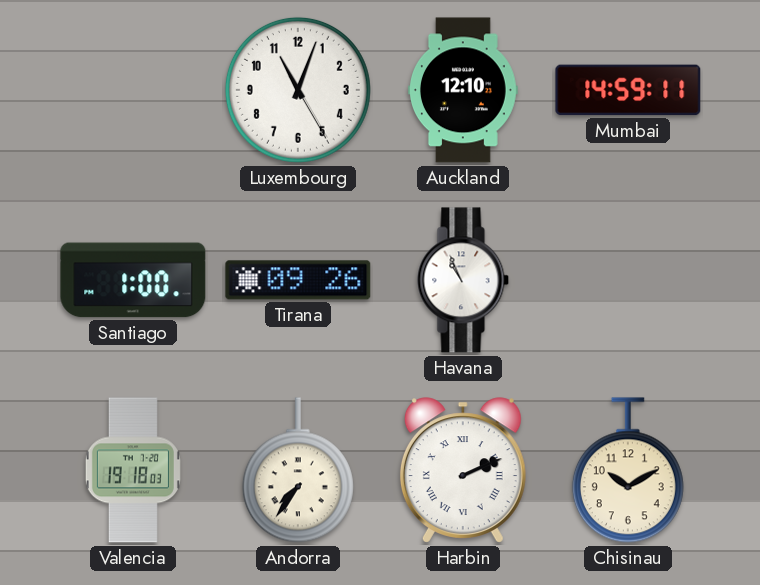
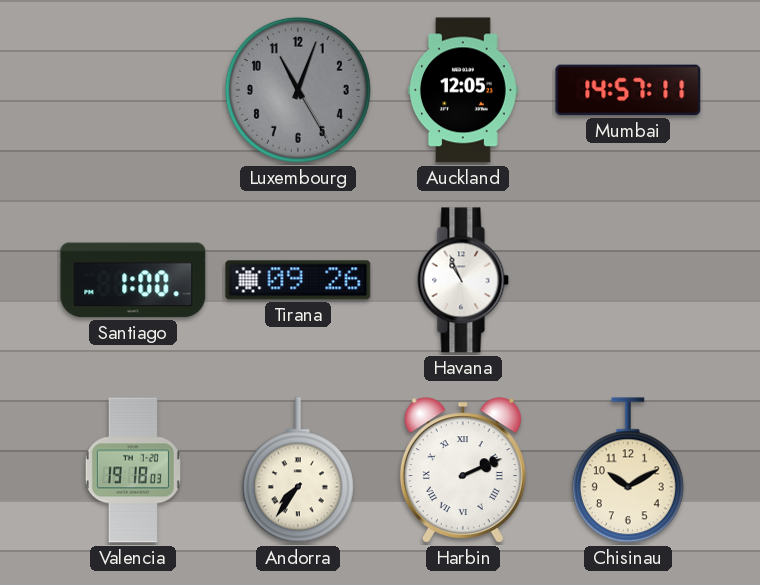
Luxembourg dial: white -> grey (298, 90)
Auckland: 12:10 -> 12:05 (463, 90)
Mumbai: 14:59 -> 14:57 (628, 90)
